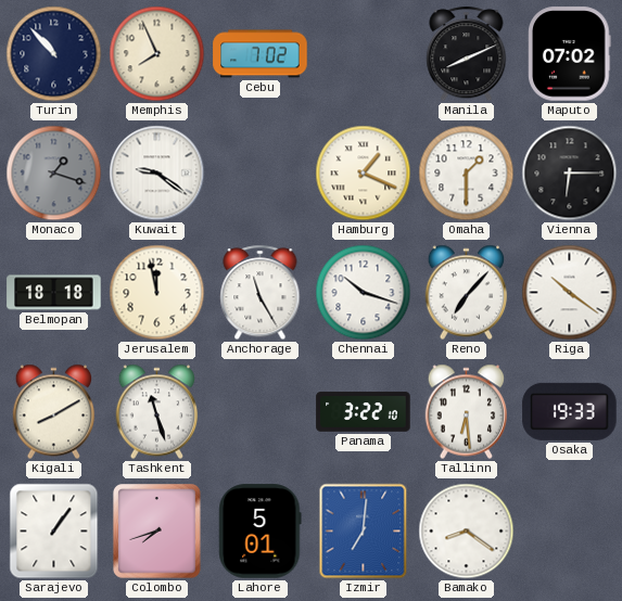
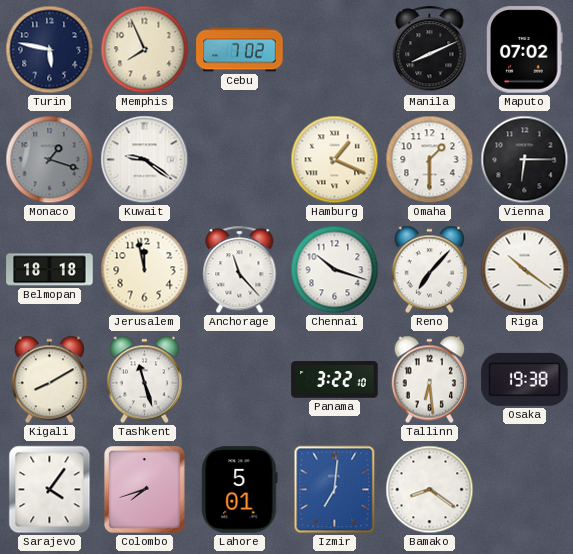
Turin: 10:53 -> 5:47 (50, 50)
Anchorage: 11:25 -> 11:23 (240, 270)
Osaka: 19:33 -> 19:38 (525, 379)
Sarajevo: 1:06 -> 4:06 (50, 490)
